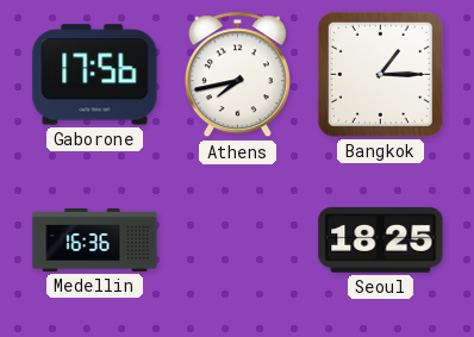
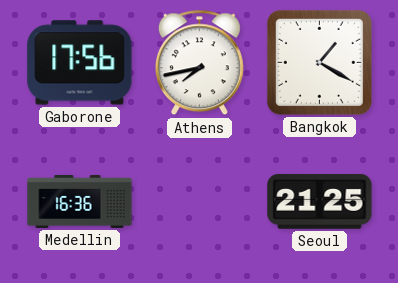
Bangkok: 1:15 -> 1:20 (319, 62)
Seoul: 18:25 -> 21:25 (320, 202)
